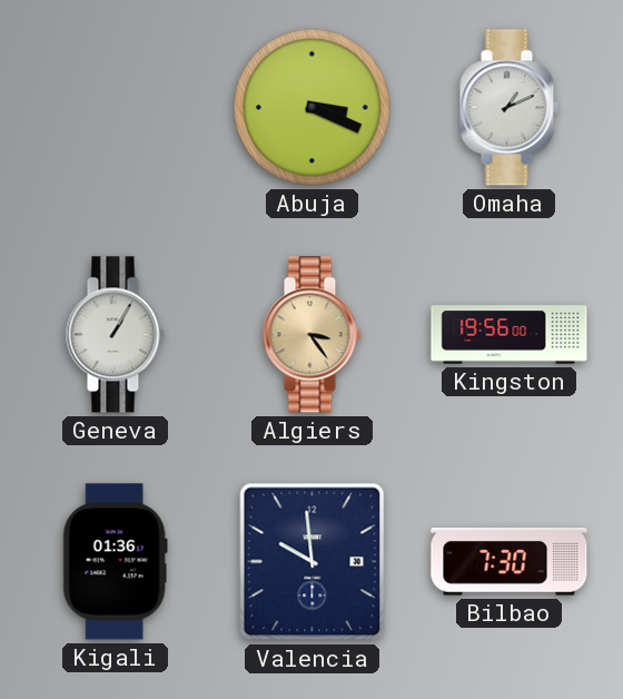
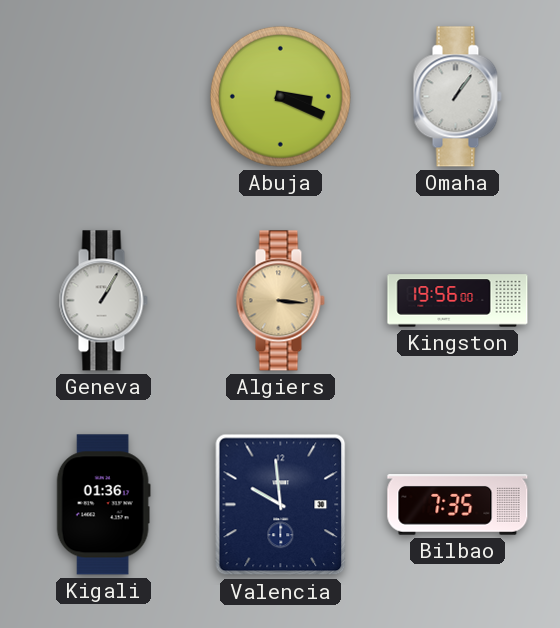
Omaha: 1:11 -> 1:06 (457, 97)
Algiers: 3:24 -> 3:16 (280, 301)
Bilbao: 7:30 -> 7:35 (458, 505)
